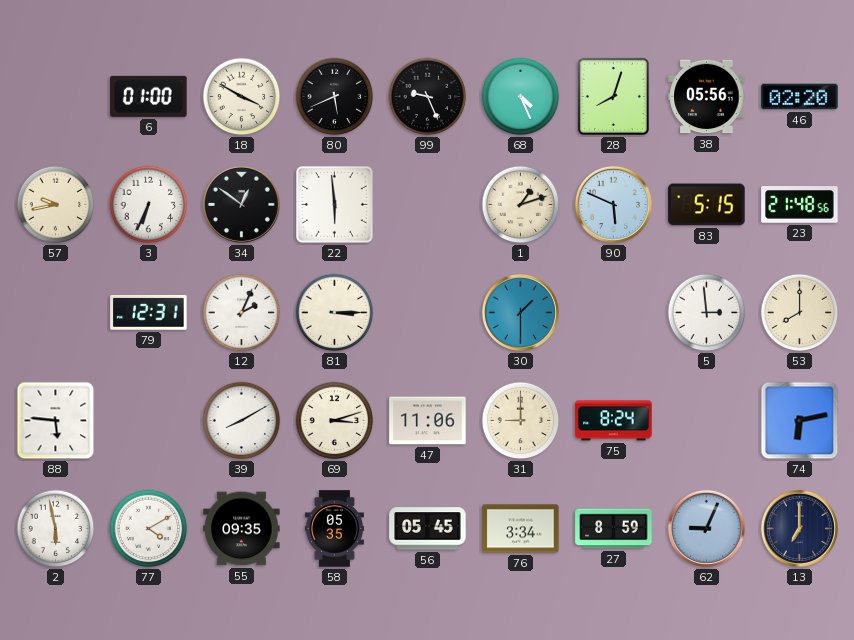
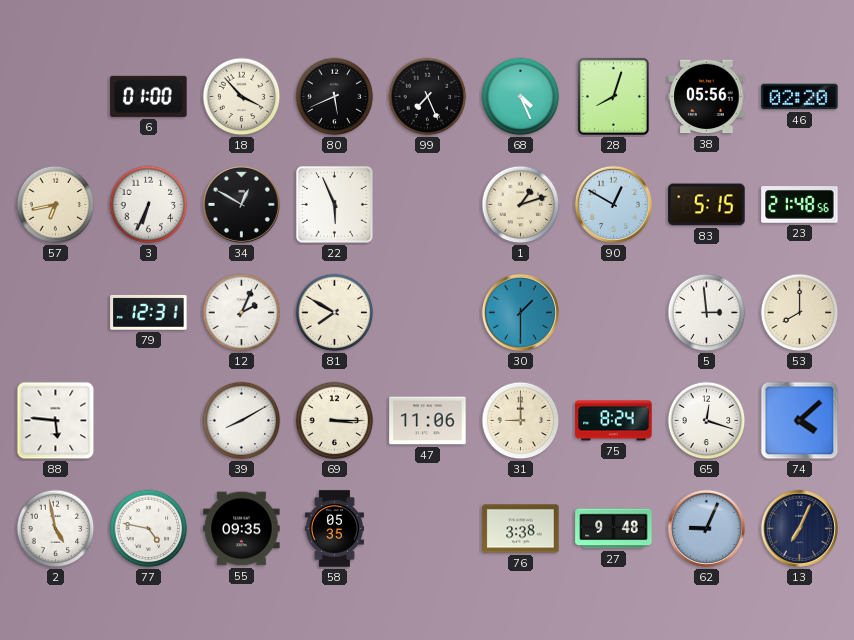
18: 3:50 -> 3:53 (242, 97)
99: 9:26 -> 7:26 (428, 97)
57: 9:43 -> 6:43 (56, 205)
34: 12:51 -> 12:50 (241, 204)
22: 5:59 -> 5:56 (335, 205)
90: 5:49 -> 12:50 (613, 204)
81: 3:15 -> 7:50 (335, 313)
69: 3:12 -> 3:15 (335, 421)
65: none -> 12:18 (707, 421)
74: 6:13 -> 4:08 (800, 421)
2: 5:58 -> 4:58 (56, 529)
77: 4:10 -> 4:47 (149, 529)
56: 05:45 -> none (428, 529)
76: 3:34 -> 3:38 (521, 529)
27: 8:59 -> 9:48 (614, 529)
13: 7:00 -> 7:04 (799, 528)
